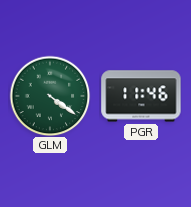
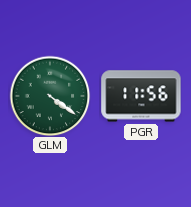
PGR: 11:46 -> 11:56 (141, 96)
